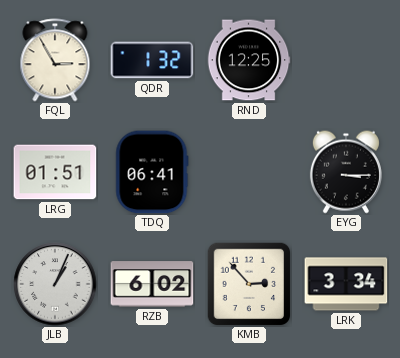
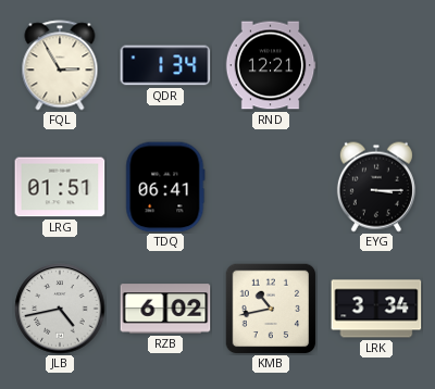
QDR: 1:32 -> 1:34 (165, 65)
RND: 12:25 -> 12:21 (271, 65)
JLB: 1:04 -> 4:43 (60, 309)
KMB: 2:53 -> 10:43 (271, 309)
